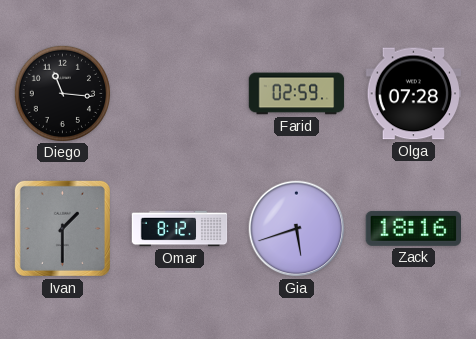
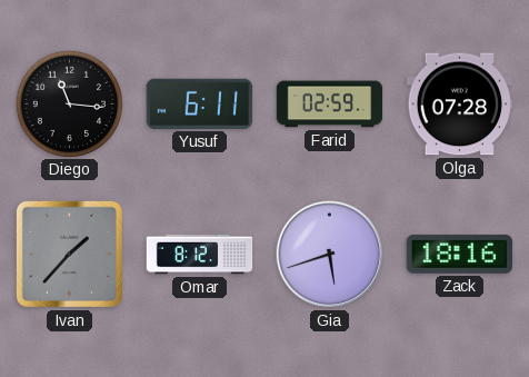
Yusuf: none -> 6:11 (199, 103)
Ivan: 1:30 -> 1:37 (69, 254)
